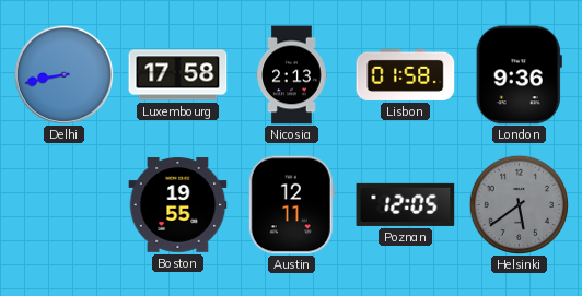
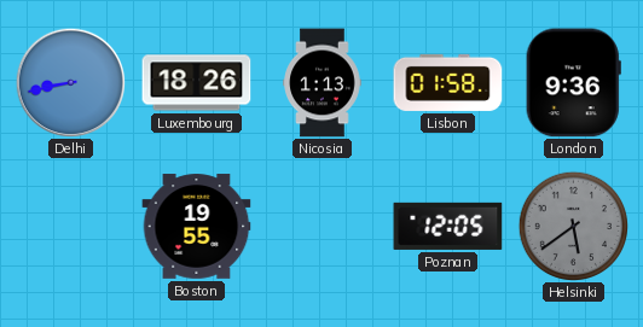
Luxembourg: 17:58 -> 18:26 (197, 83)
Nicosia: 2:13 -> 1:13 (323, 83)
Austin: 12:11 -> none (291, 205)
